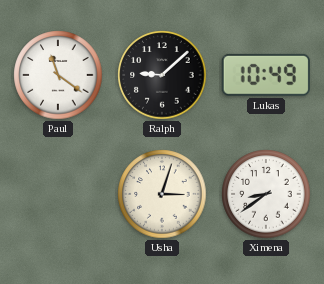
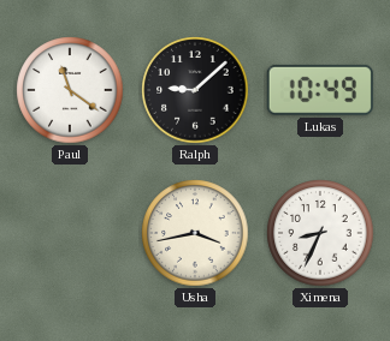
Usha: 3:03 -> 3:43 (195, 233)
Ximena: 8:39 -> 8:34 (320, 233)
